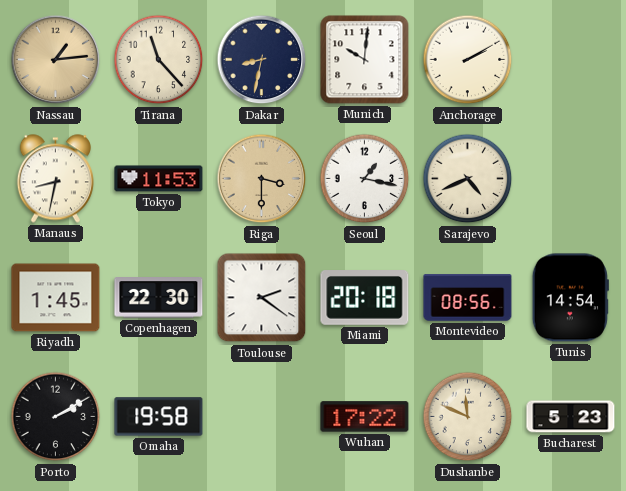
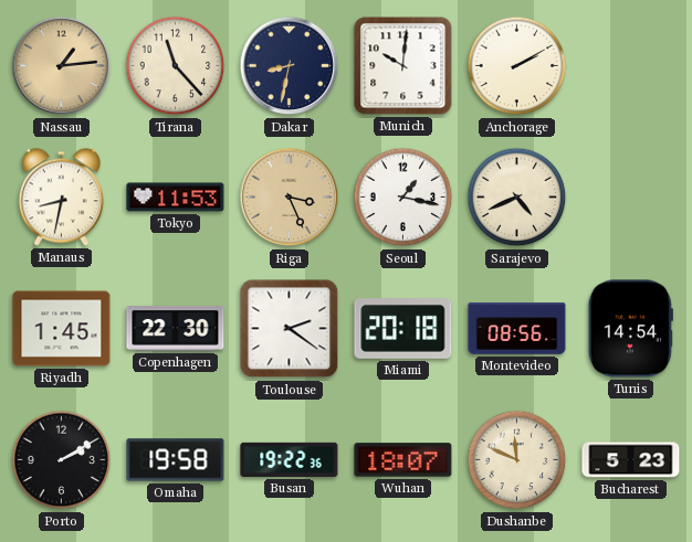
Riga: 3:30 -> 3:26 (290, 198)
Busan: none -> 19:22 (290, 459)
Wuhan: 17:22 -> 18:07 (403, 460)
